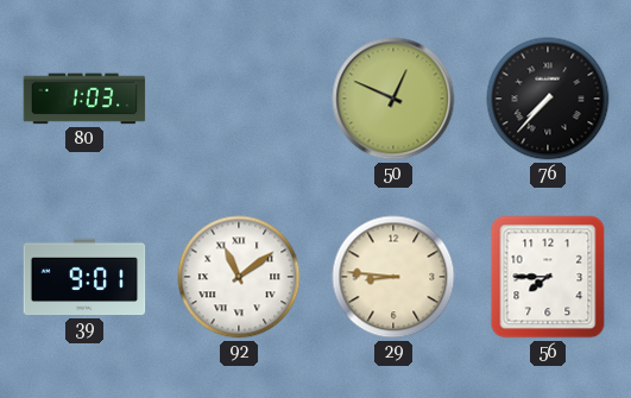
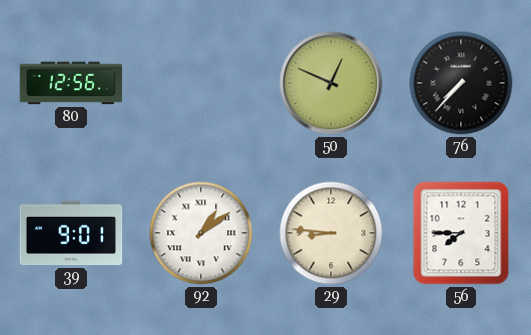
80: 1:03 -> 12:56 (71, 83)
92: 11:09 -> 1:09 (201, 233)
